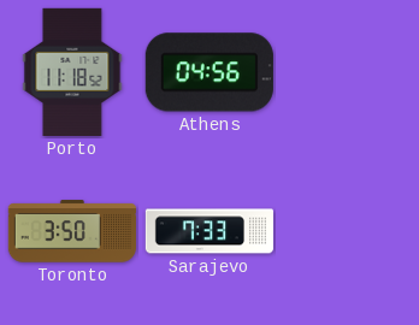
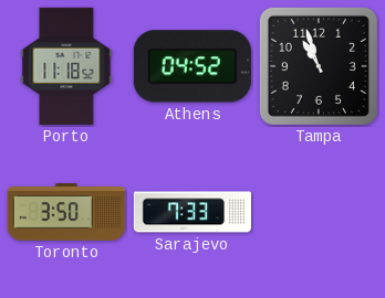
Athens: 04:56 -> 04:52 (192, 66)
Tampa: none -> 10:57 (319, 66)
